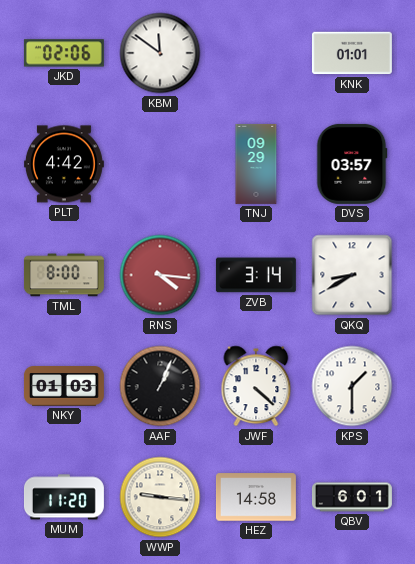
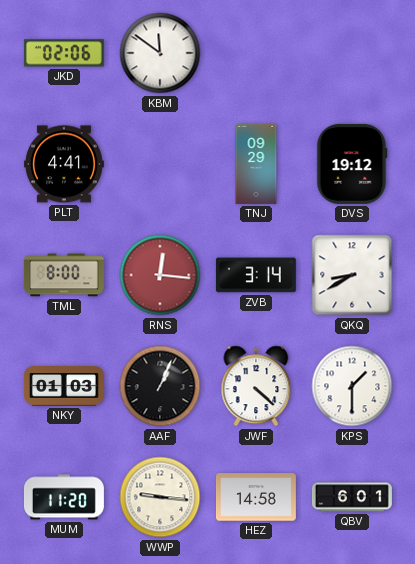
KNK: 01:01 -> none (352, 53)
PLT: 4:42 -> 4:41 (64, 164)
DVS: 03:57 -> 19:12 (352, 164)
RNS: 4:16 -> 12:16 (160, 275)
